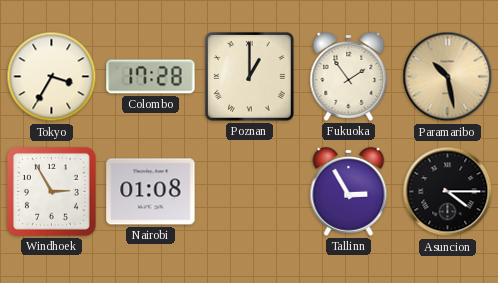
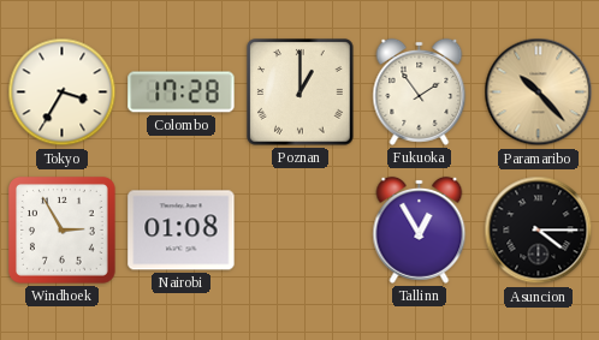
Paramaribo: 10:28 -> 10:23 (539, 93)
Tallinn: 2:55 -> 12:55 (420, 229)
